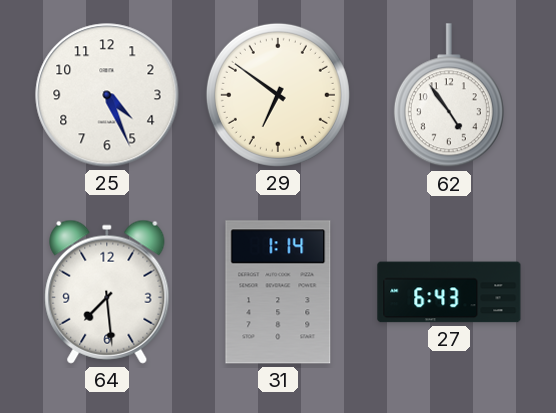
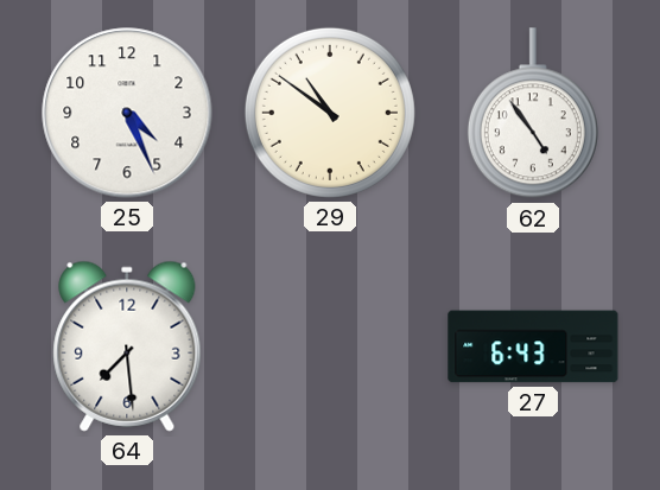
29: 6:51 -> 10:51 (330, 113)
31: 1:14 -> none (278, 292)
